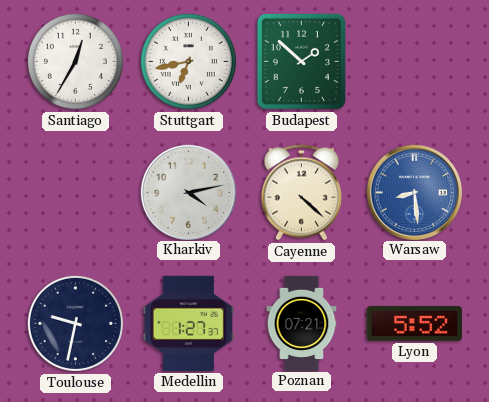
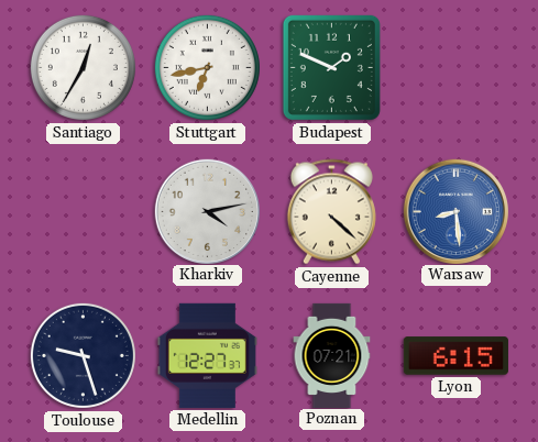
Budapest: 1:52 -> 1:49 (331, 67)
Toulouse: 9:32 -> 9:27 (83, 355)
Medellin: 1:27 -> 12:27 (207, 355)
Lyon: 5:52 -> 6:15 (455, 356)
